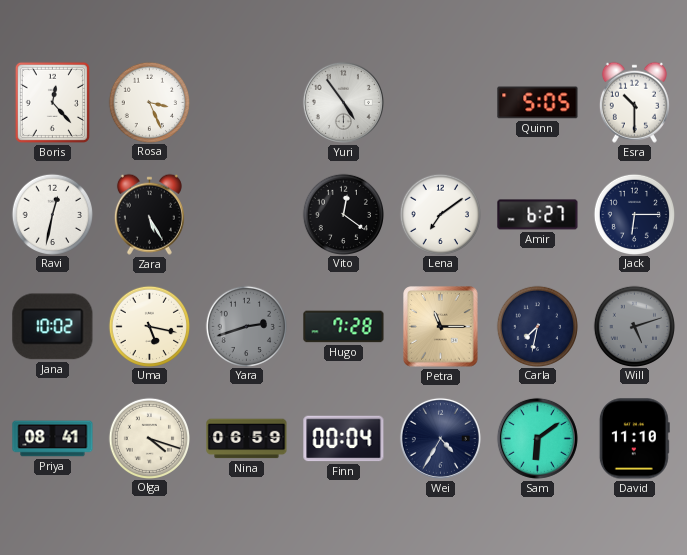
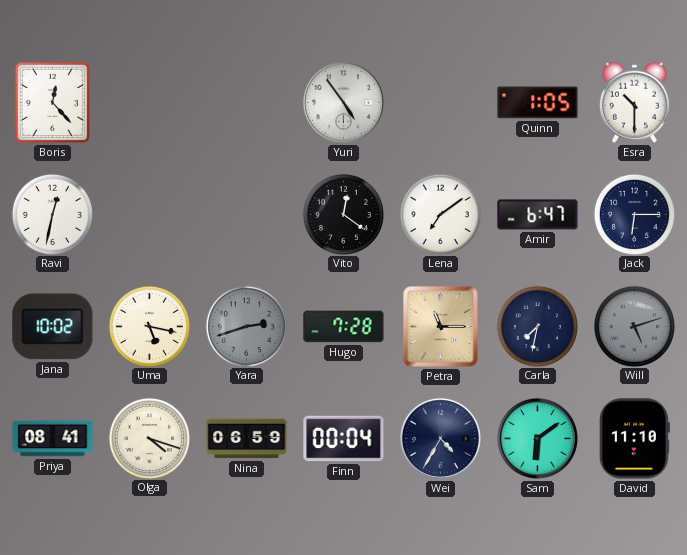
Rosa: 3:26 -> none (149, 102)
Quinn: 5:05 -> 1:05 (538, 103)
Zara: 5:25 -> none (149, 214)
Amir: 6:27 -> 6:47 (538, 215)
